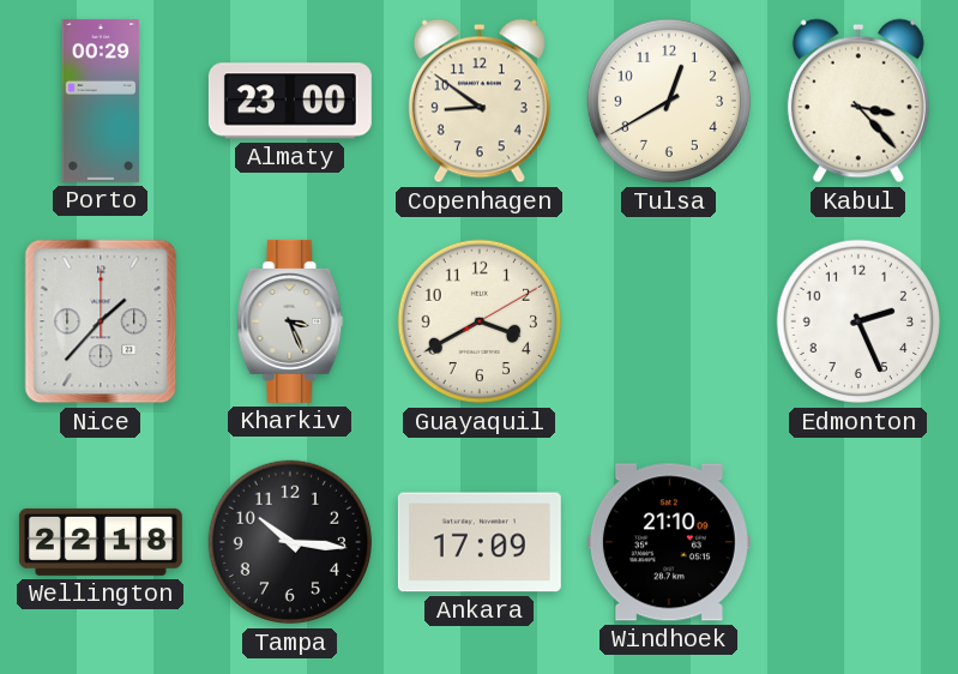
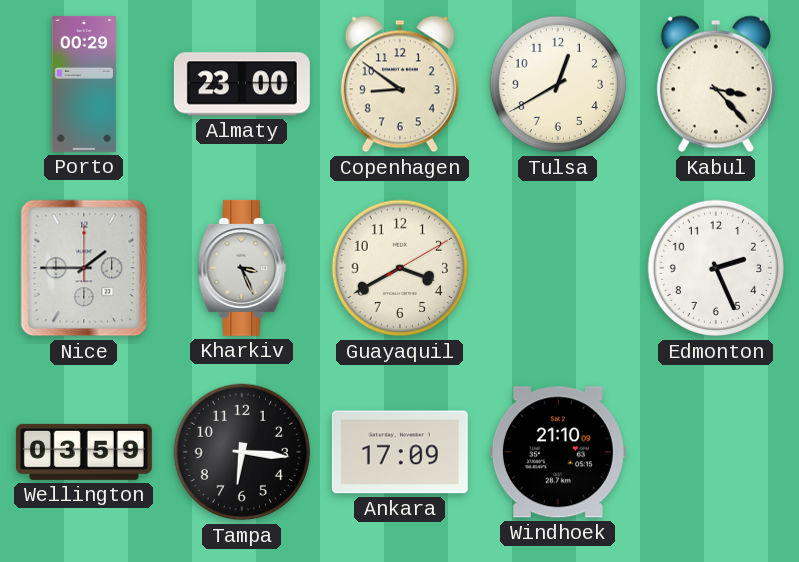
Nice: 1:37 -> 1:45 (84, 268)
Wellington: 22:18 -> 03:59 (84, 452)
Tampa: 10:16 -> 6:16 (242, 452)
